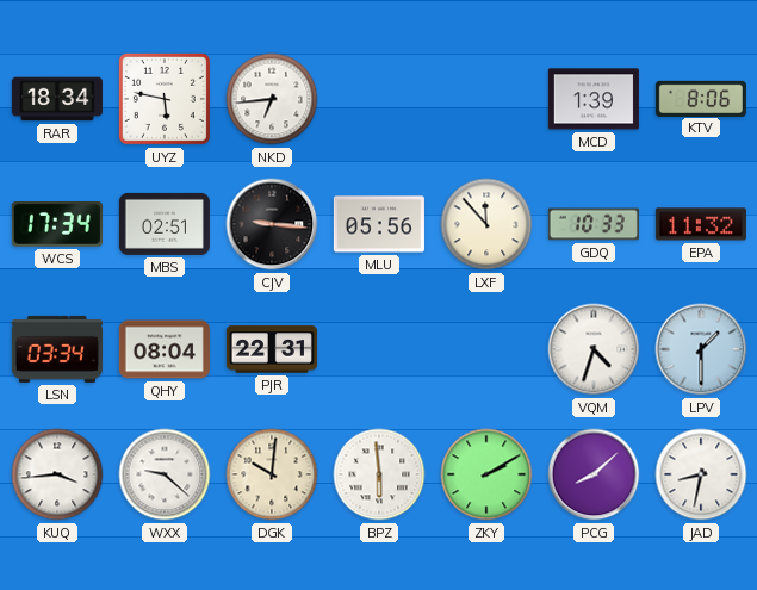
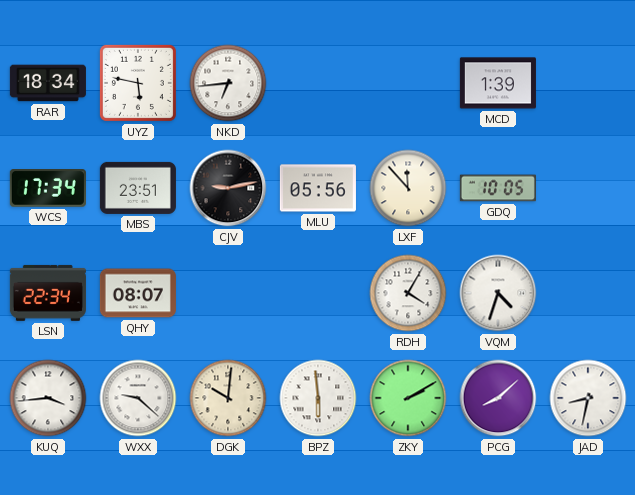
KTV: 8:06 -> none (701, 98)
MBS: 02:51 -> 23:51 (138, 188)
CJV: 9:16 -> 9:13 (228, 188)
GDQ: 10:33 -> 10:05 (498, 188)
EPA: 11:32 -> none (701, 224)
LSN: 03:34 -> 22:34 (48, 293)
QHY: 08:04 -> 08:07 (138, 293)
PJR: 22:31 -> none (272, 349)
RDH: none -> 4:05 (408, 293)
LPV: 1:30 -> none (701, 349)
